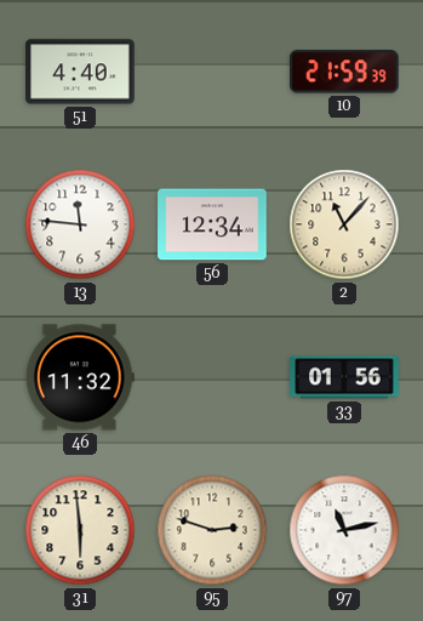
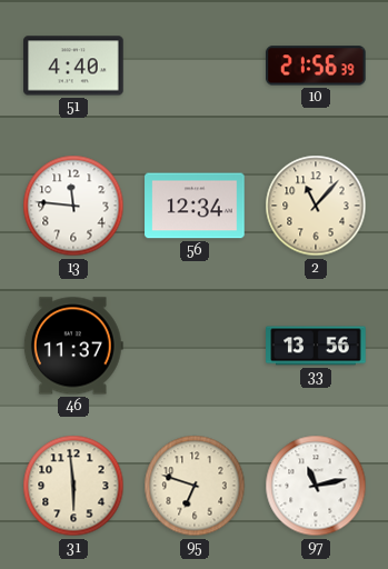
10: 21:59 -> 21:56 (317, 66)
46: 11:32 -> 11:37 (73, 346)
33: 01:56 -> 13:56 (316, 346)
95: 2:48 -> 6:48 (195, 486)
